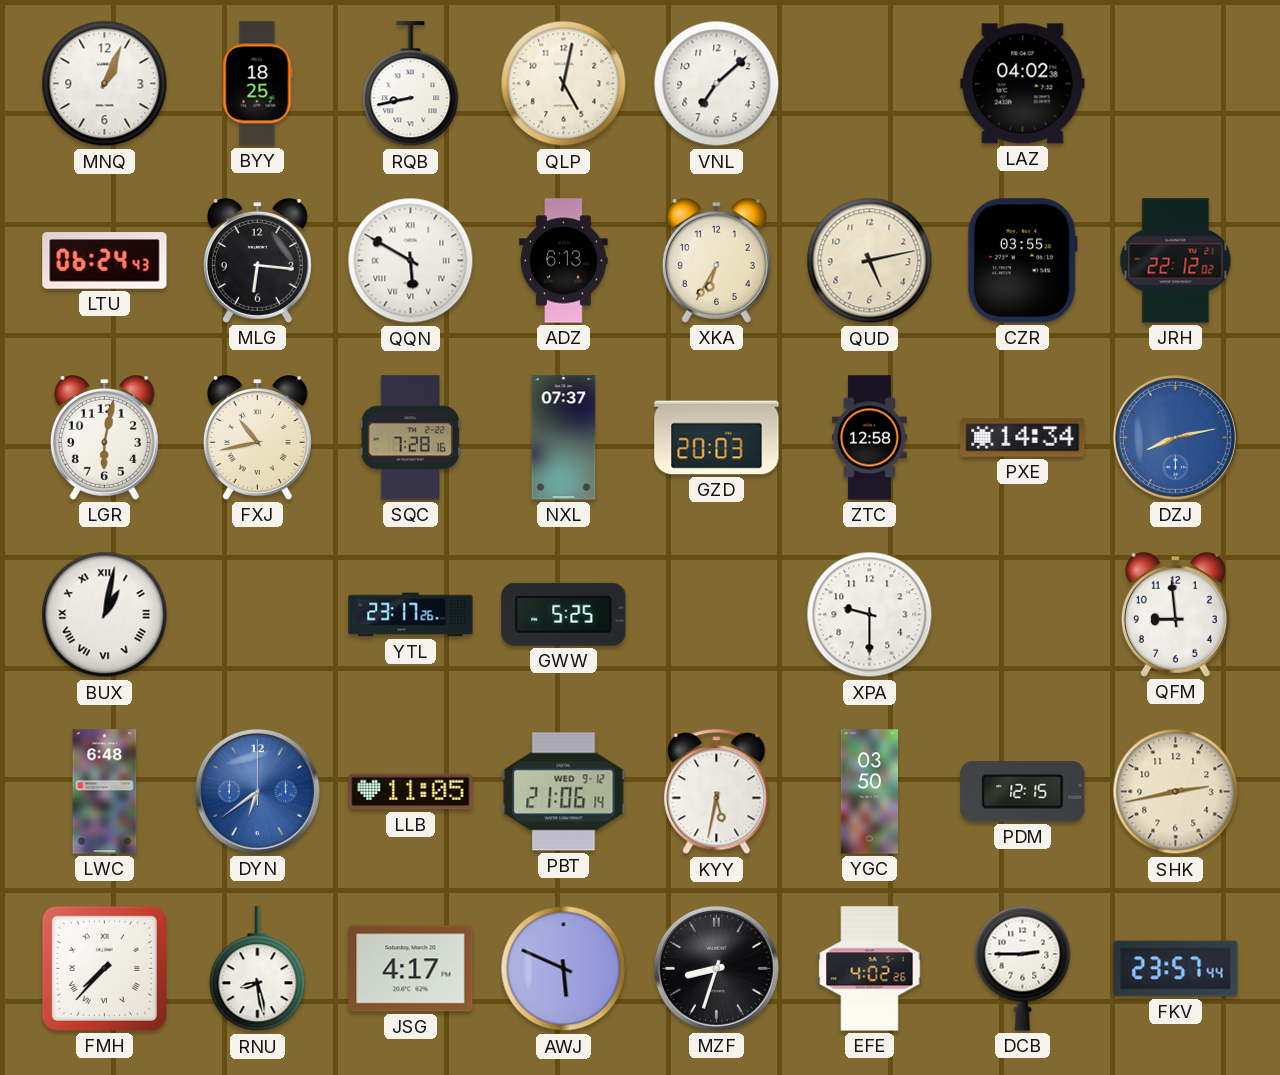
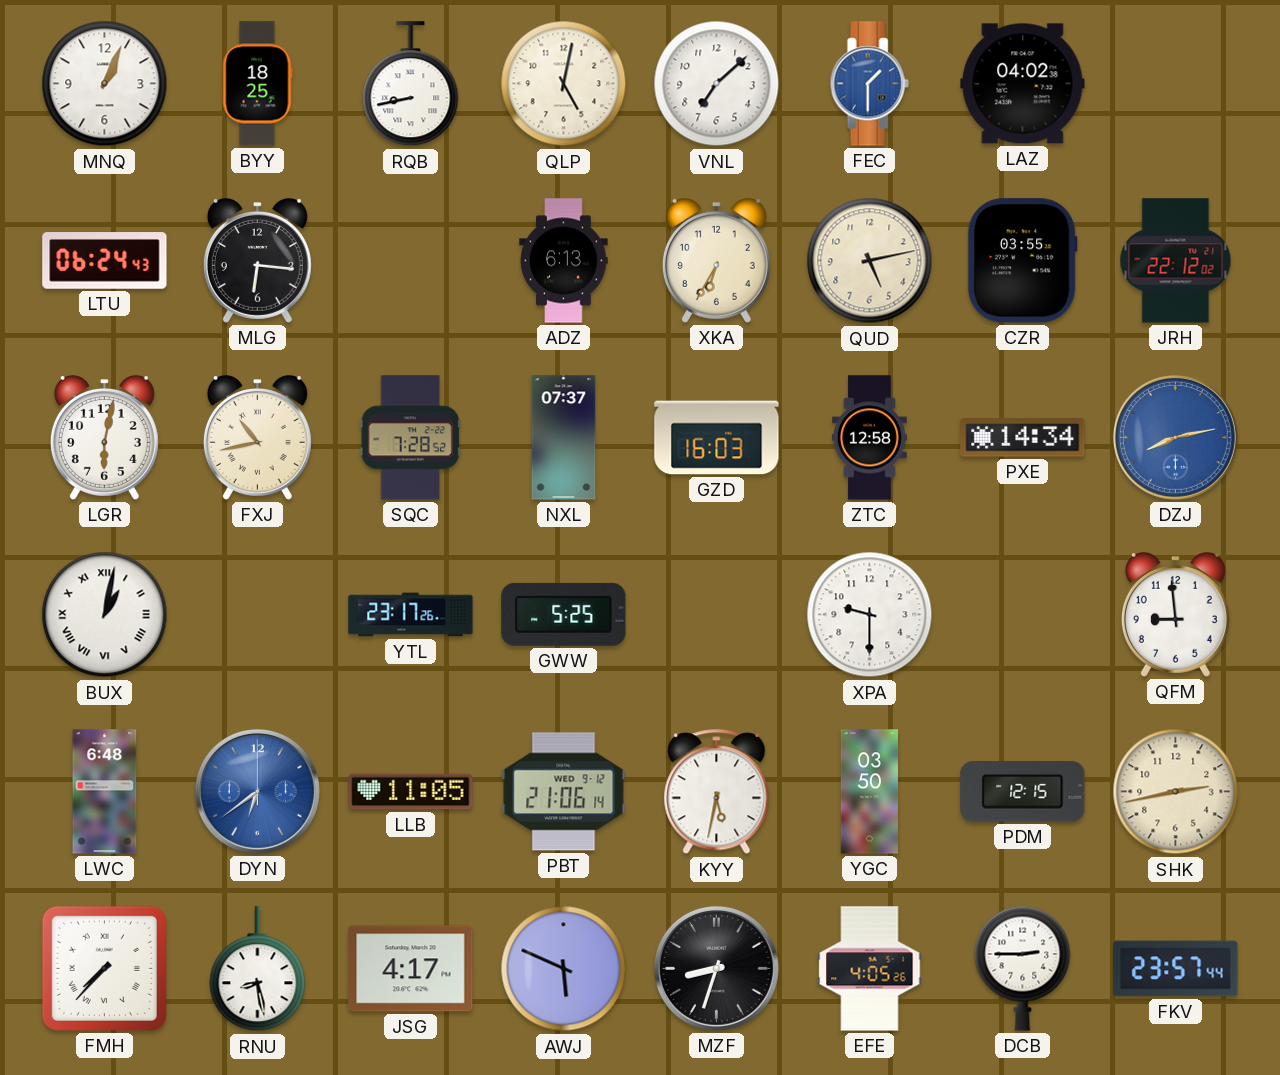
FEC: none -> 1:30 (869, 84)
QQN: 5:50 -> none (411, 261)
SQC: 7:28:16 -> 7:28:52 (410, 438)
GZD: 20:03 -> 16:03 (717, 438)
EFE: 4:02 -> 4:05 (870, 969)
